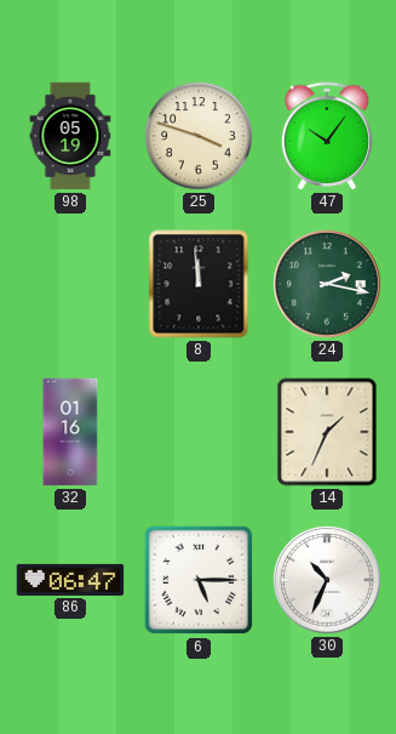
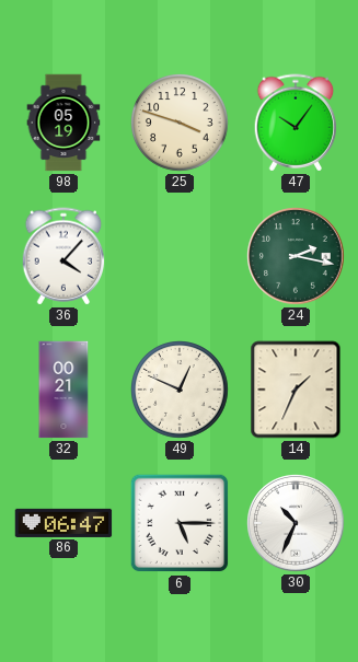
36: none -> 4:07 (63, 256)
8: 11:59 -> none (199, 284)
32: 01:16 -> 00:21 (63, 390)
49: none -> 12:49 (181, 391)
